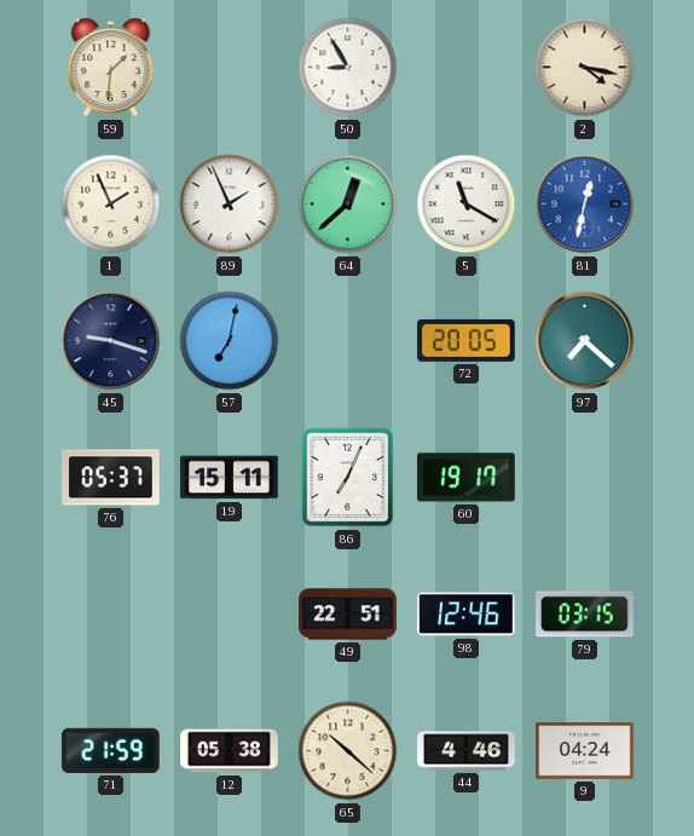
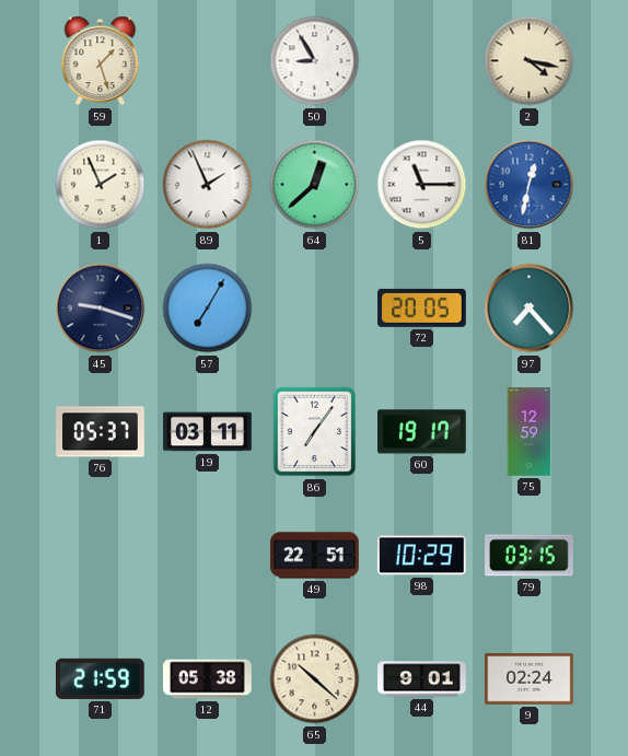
59: 1:31 -> 1:27 (101, 61)
5: 11:20 -> 11:15 (422, 185)
57: 7:02 -> 7:05 (208, 309)
97: 7:22 -> 7:23 (530, 309)
19: 15:11 -> 03:11 (208, 432)
86: 7:04 -> 7:06 (315, 432)
75: none -> 12:59 (530, 432)
98: 12:46 -> 10:29 (421, 556)
44: 4:46 -> 9:01 (422, 679)
9: 04:24 -> 02:24 (530, 679)
